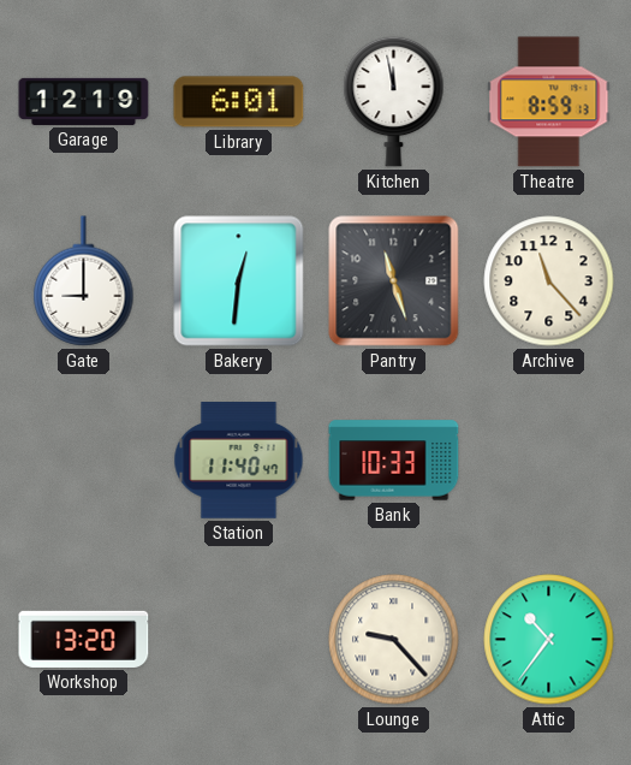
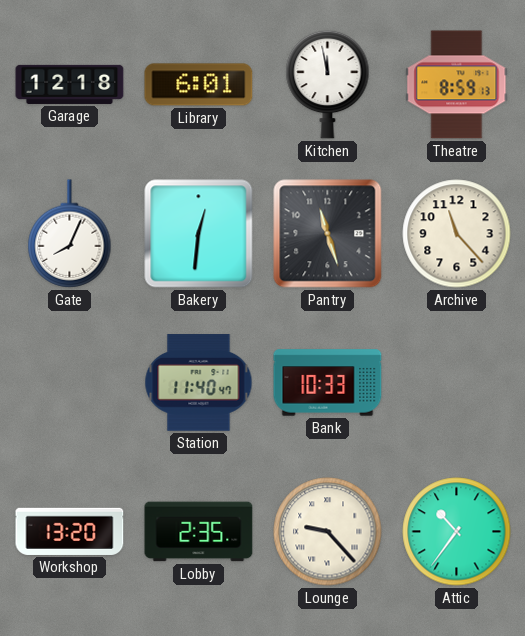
Garage: 12:19 -> 12:18 (70, 84)
Gate: 9:00 -> 8:04 (70, 234)
Lobby: none -> 2:35 (199, 532)
